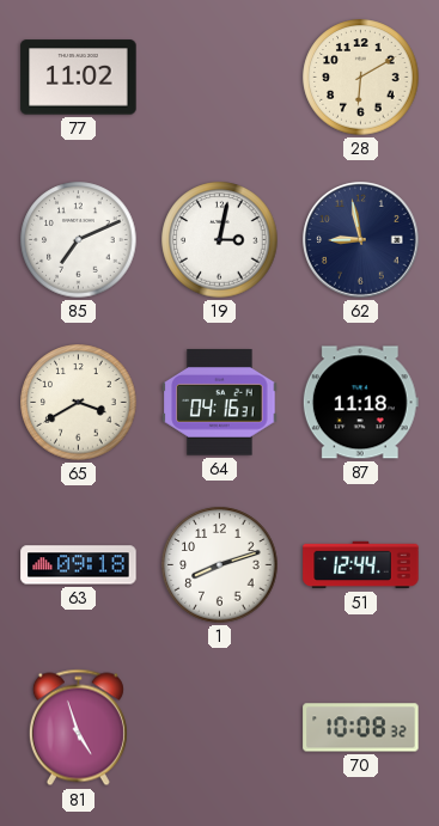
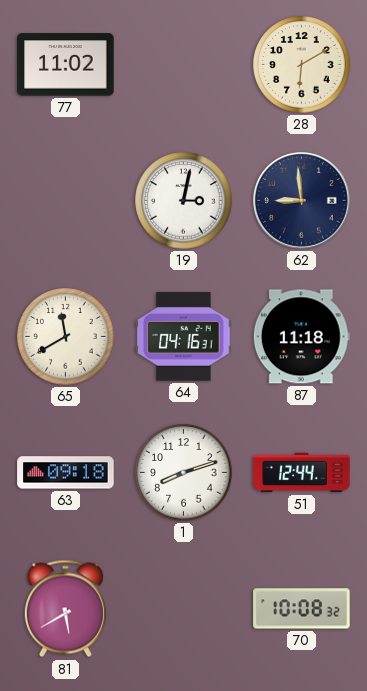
85: 7:11 -> none (79, 240)
62: 8:58 -> 8:59 (302, 201)
65: 3:40 -> 11:40 (66, 337)
81: 4:57 -> 5:40 (65, 609)
